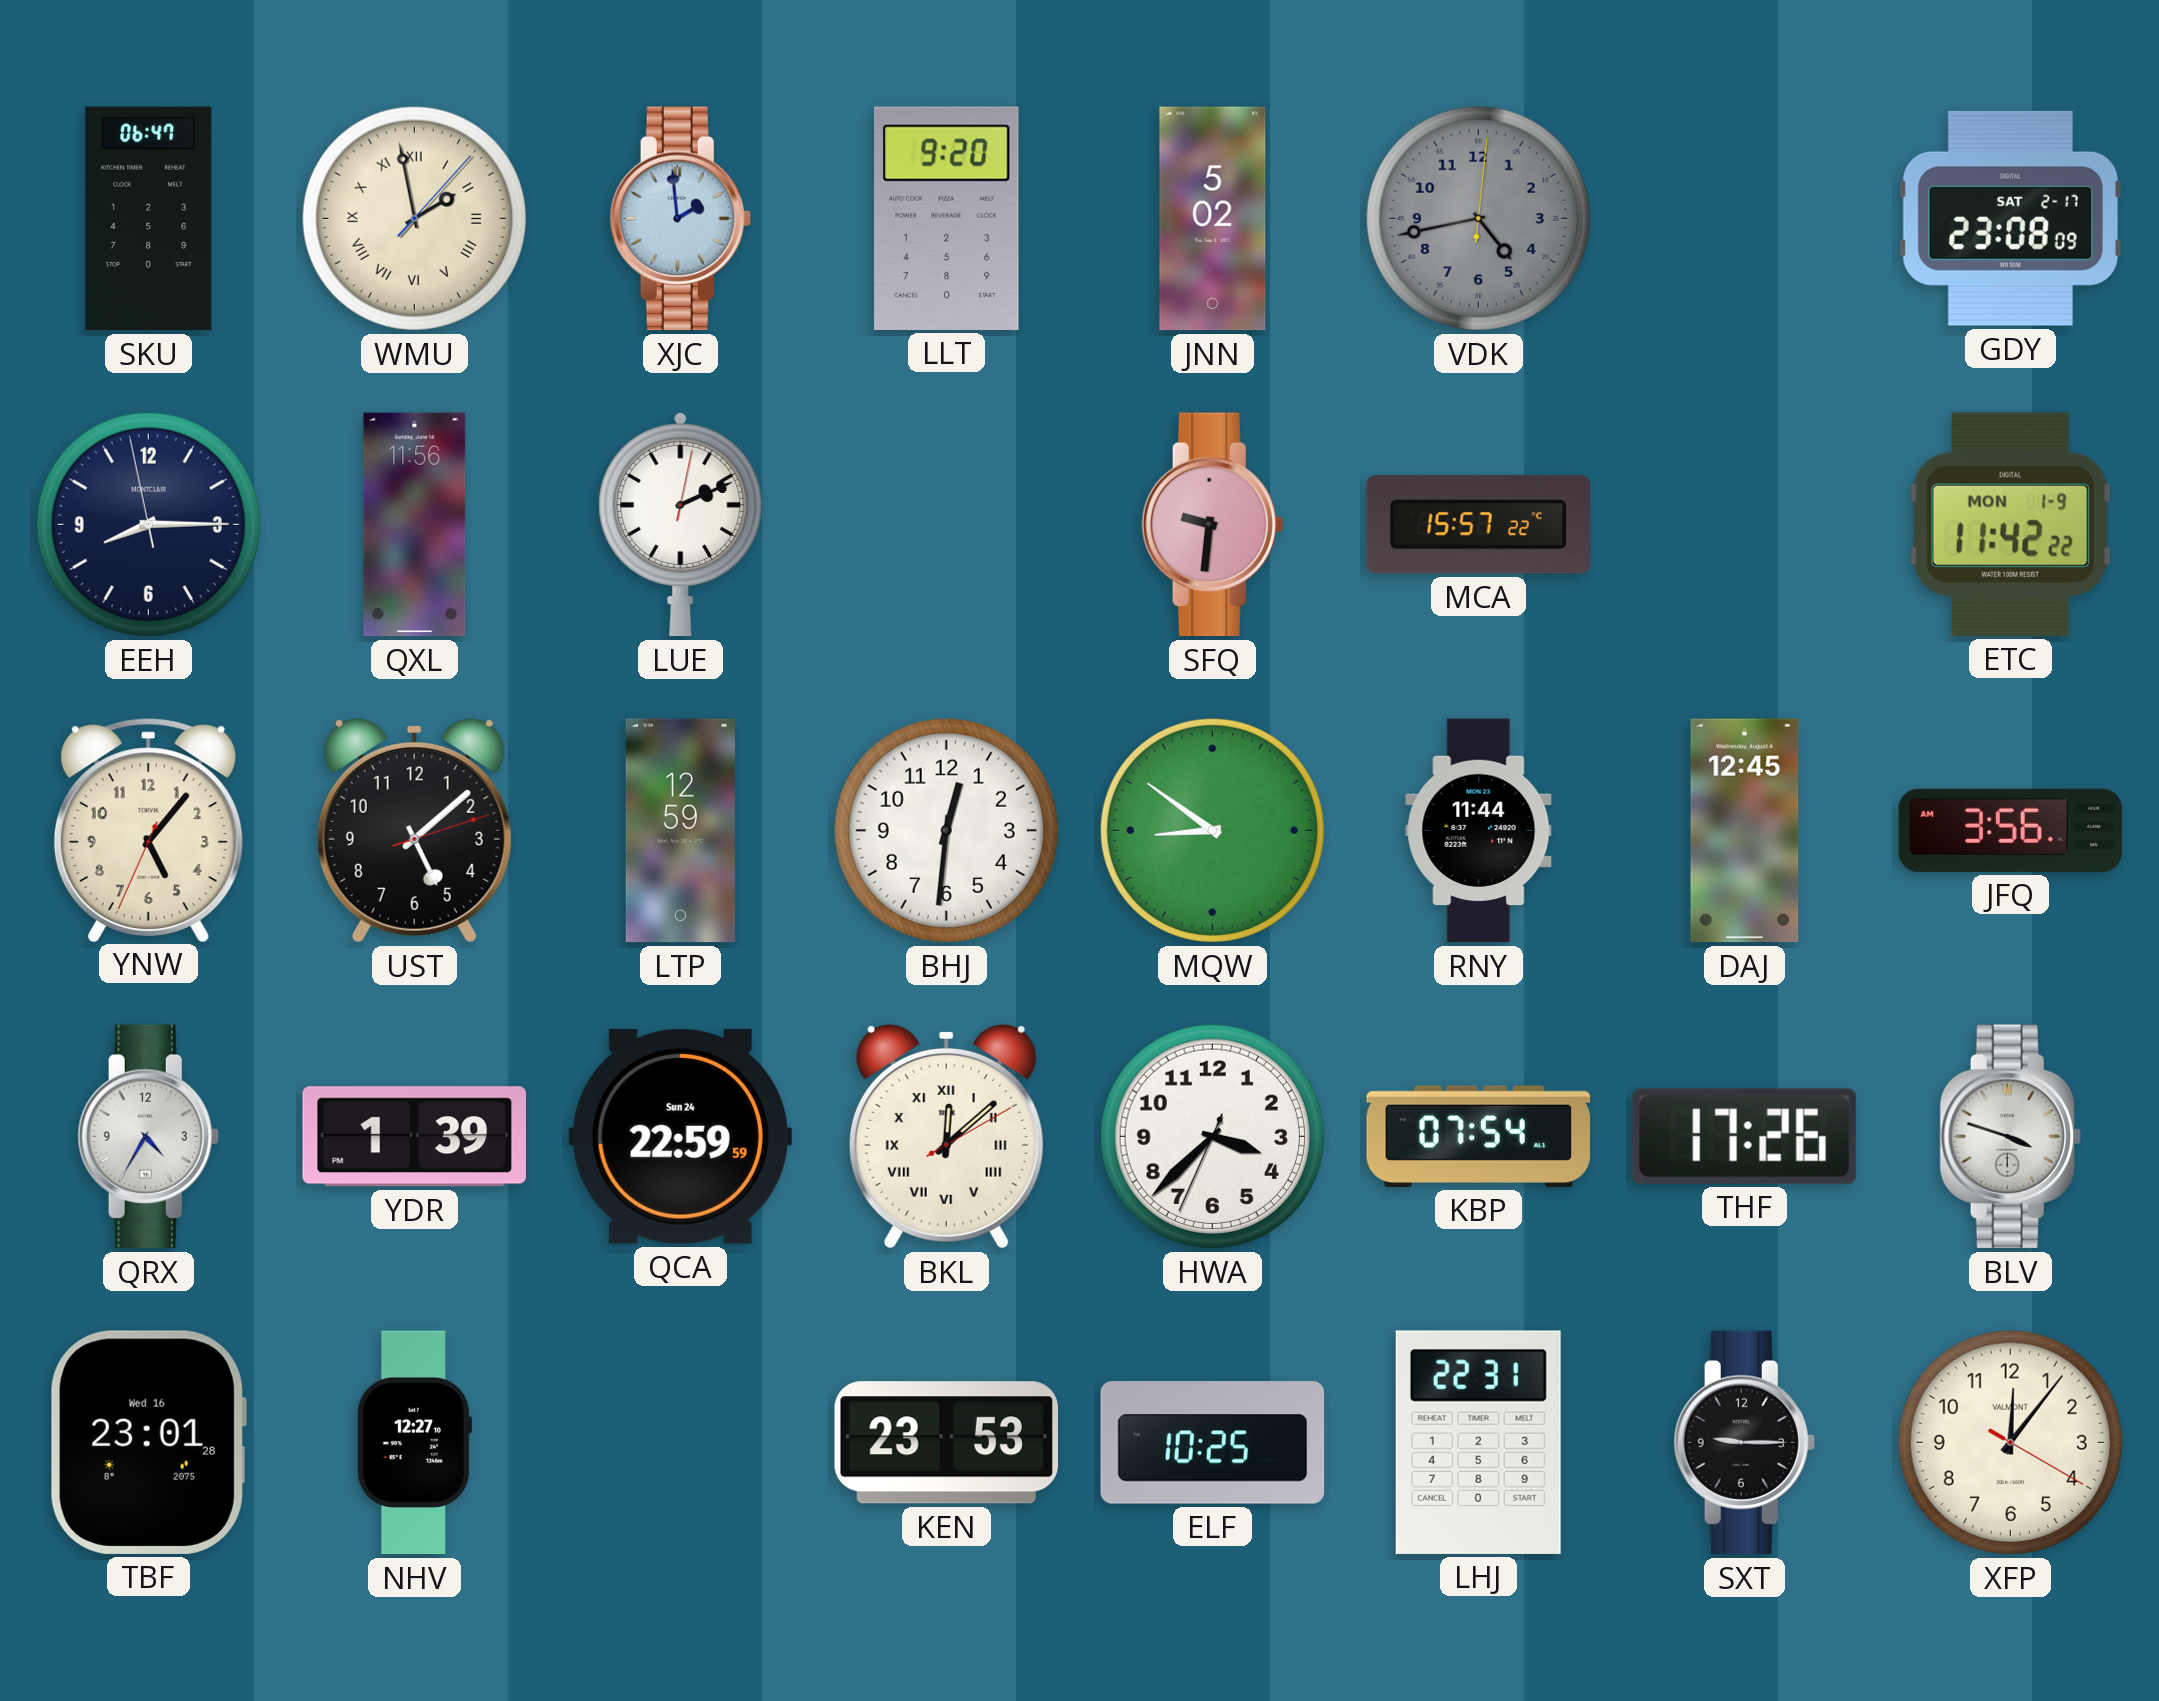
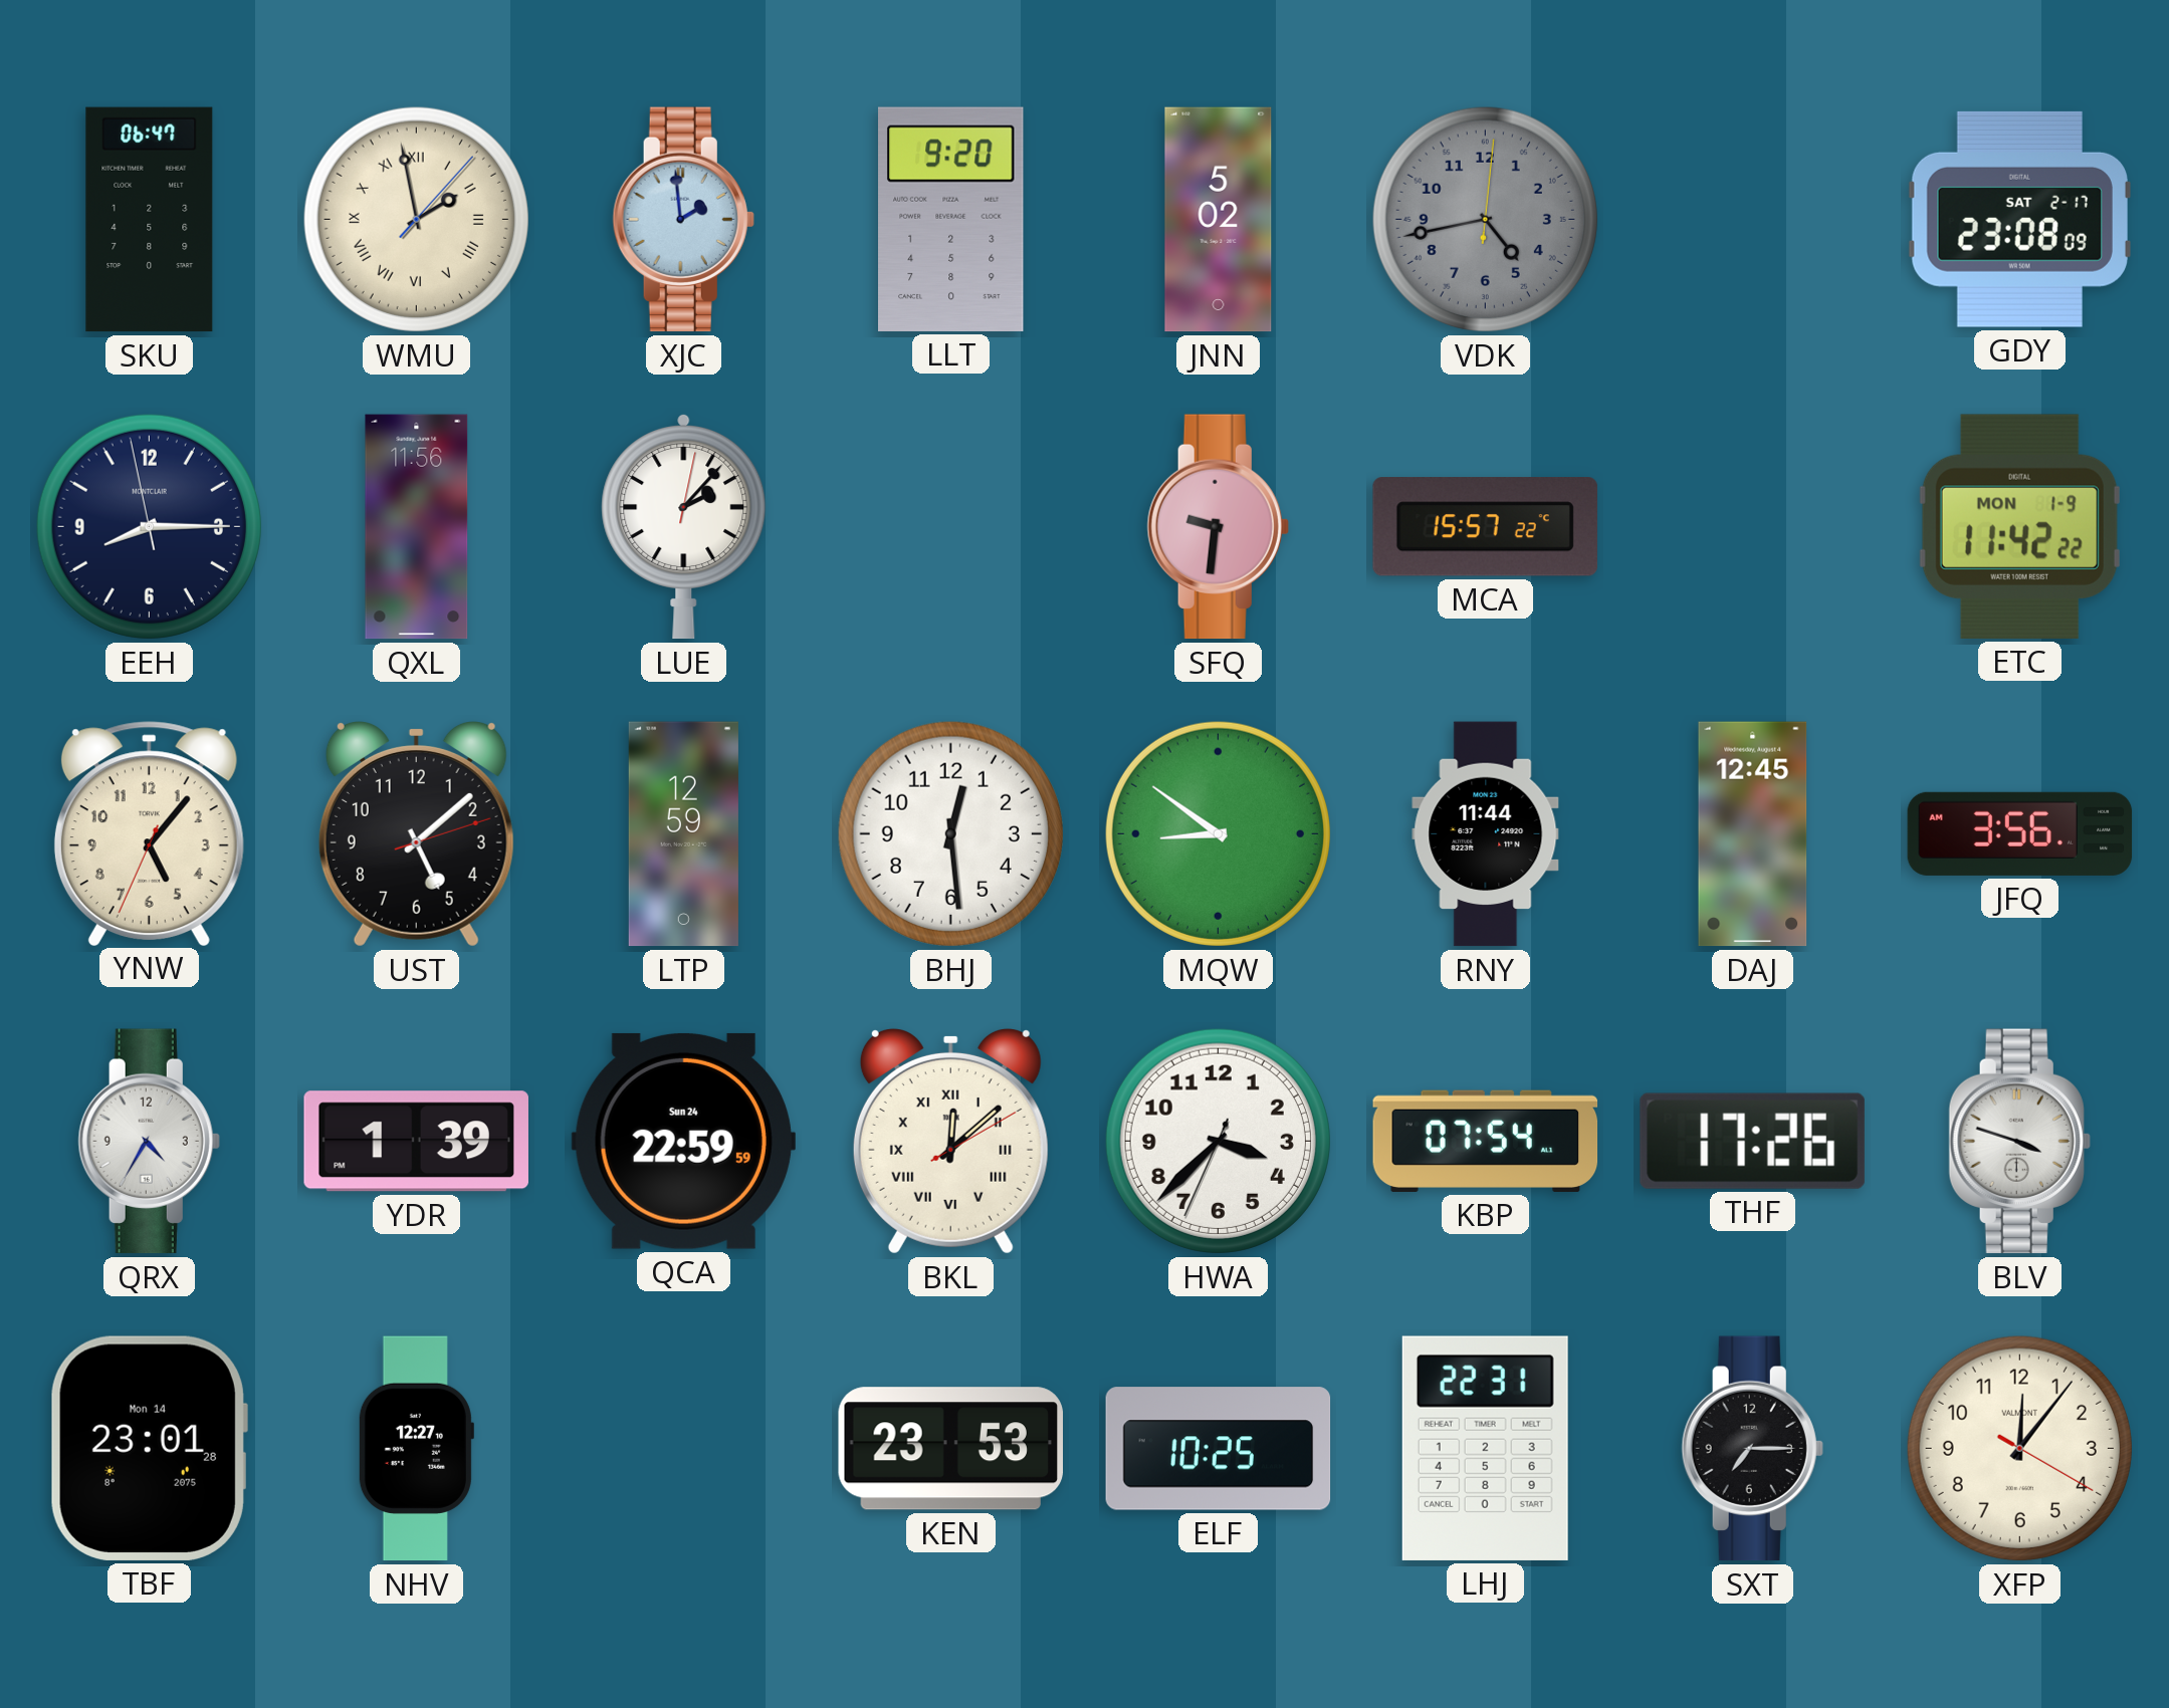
LUE: 2:11 -> 2:07 (684, 526)
BHJ: 12:31 -> 12:29 (950, 833)
TBF date: Wed 16 -> Mon 14 (149, 1448)
SXT: 9:15 -> 7:15 (1752, 1449)
